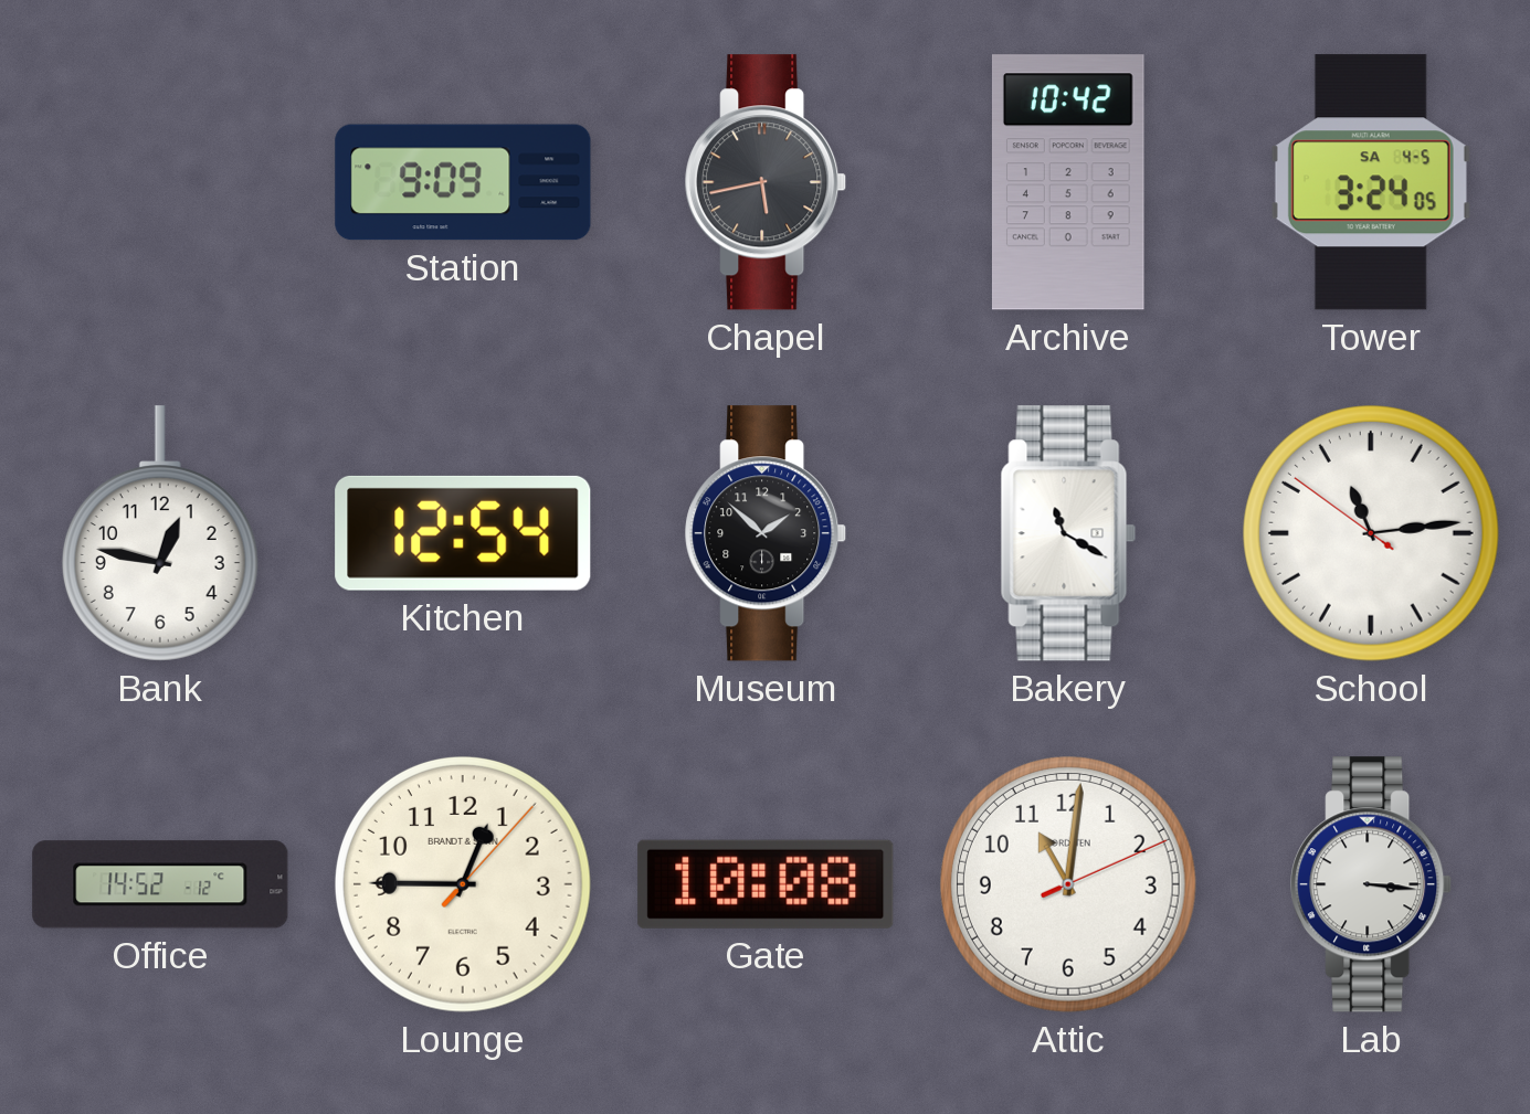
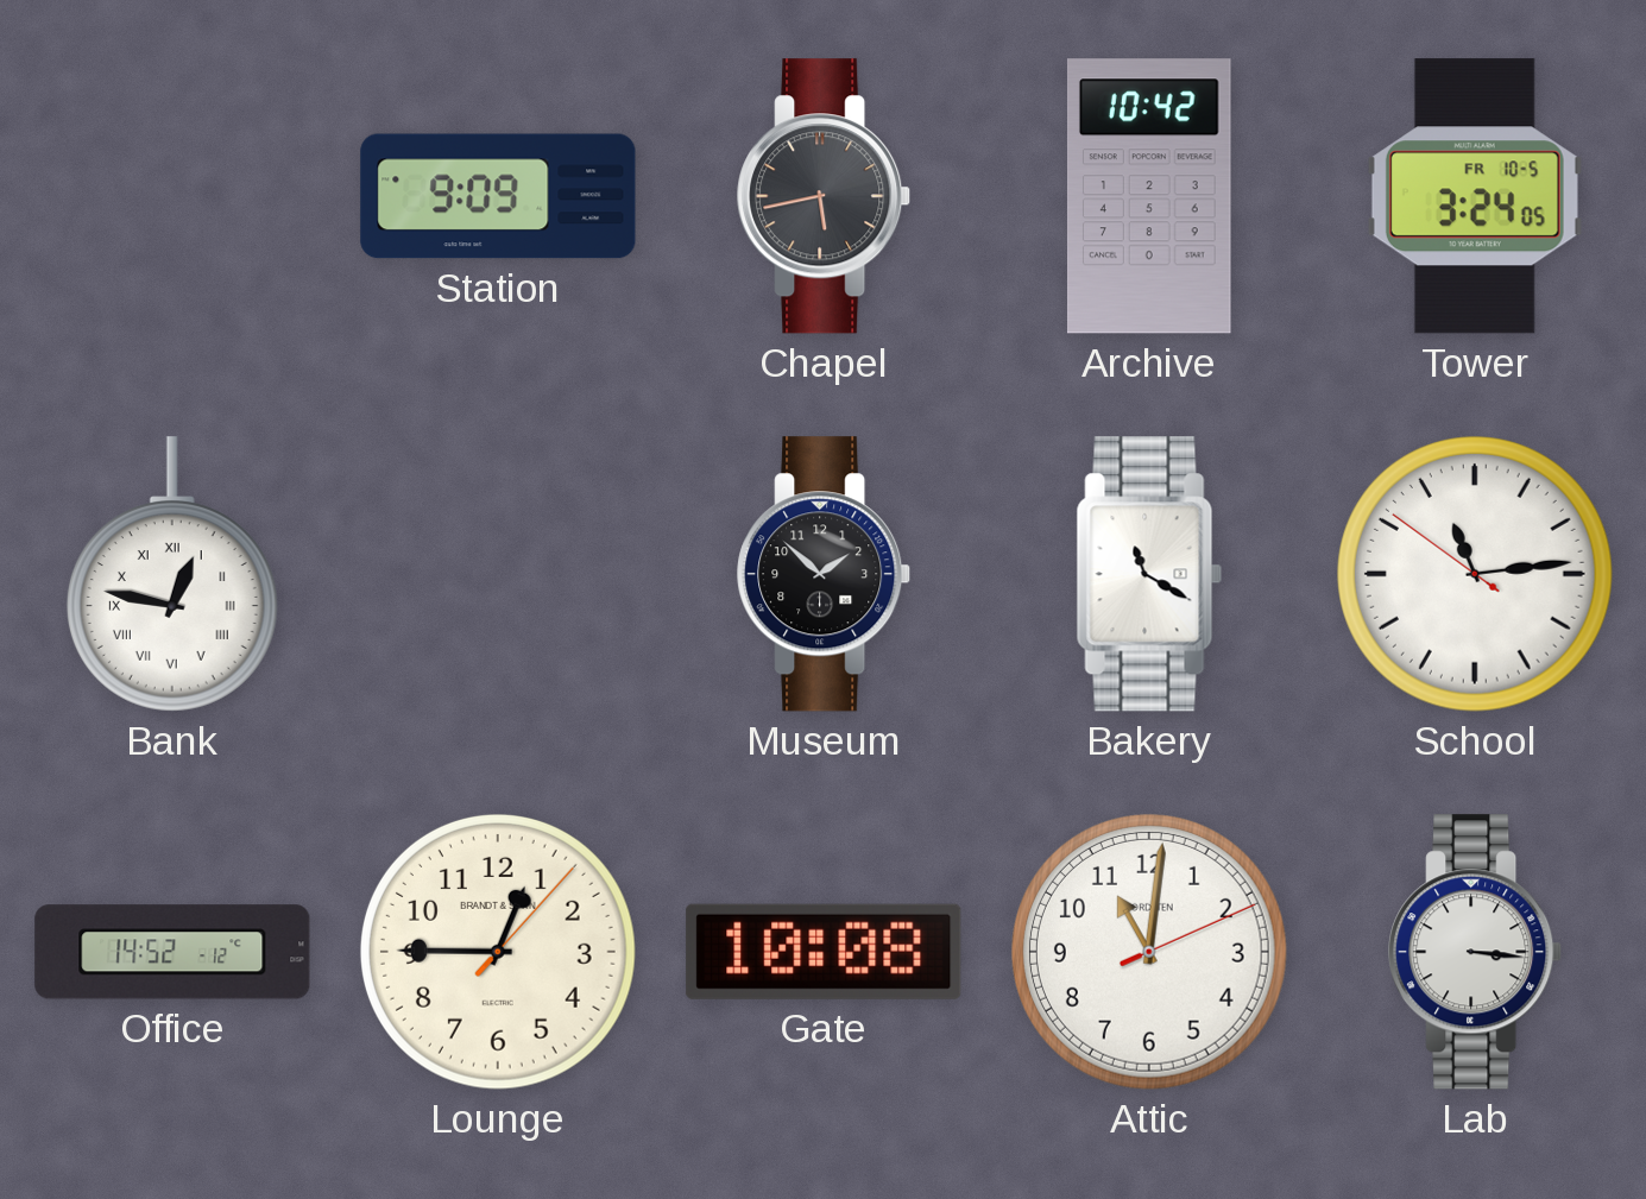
Tower date: SA 4-5 -> FR 10-5 (1475, 196)
Bank numerals: Arabic -> Roman (172, 574)
Kitchen: 12:54 -> none (463, 533)
